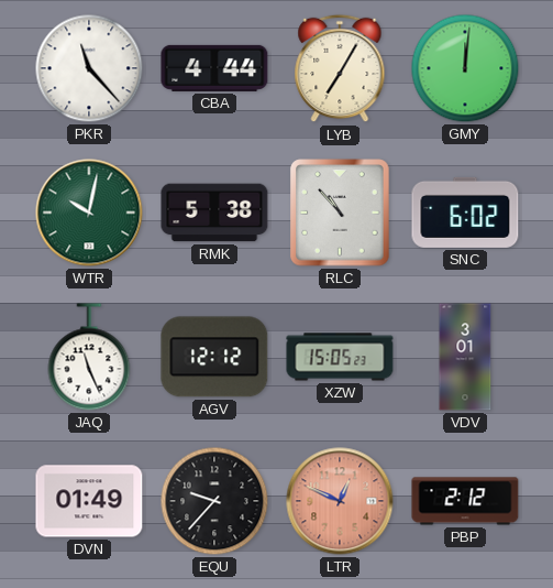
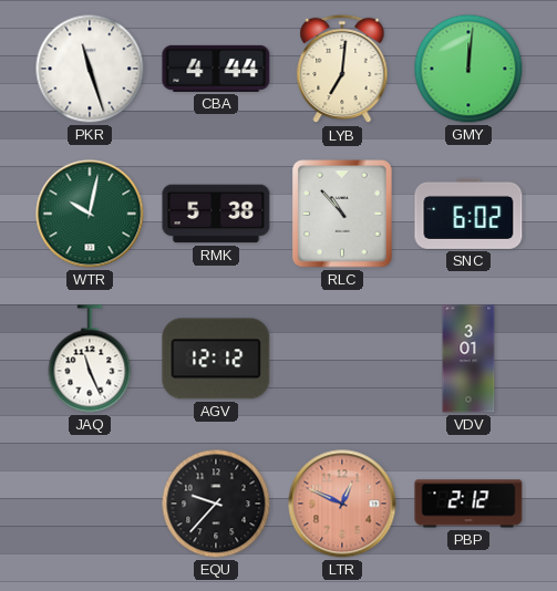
PKR: 11:23 -> 11:27 (90, 69)
LYB: 7:05 -> 7:01 (342, 69)
XZW: 15:05 -> none (340, 357)
DVN: 01:49 -> none (89, 501)
